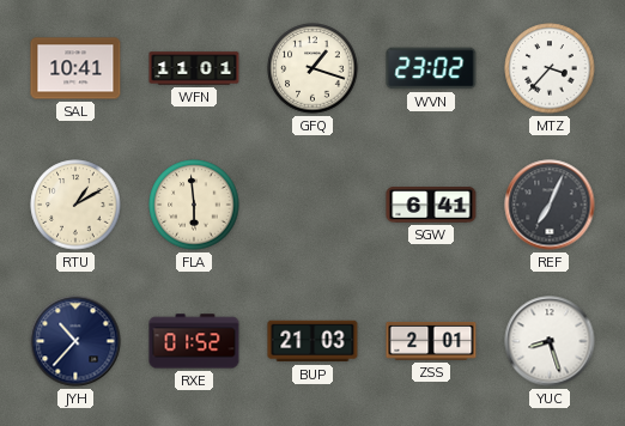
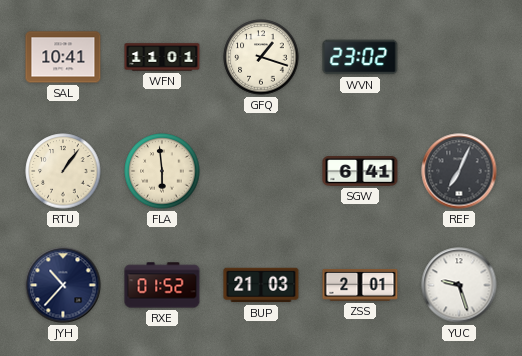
MTZ: 3:37 -> none (550, 68)
RTU: 1:10 -> 1:06 (63, 171)
YUC: 8:27 -> 9:27 (459, 285)
